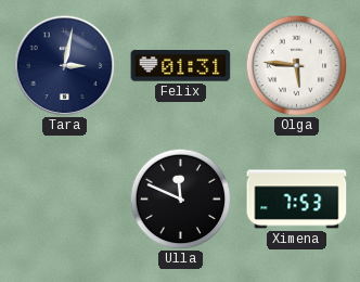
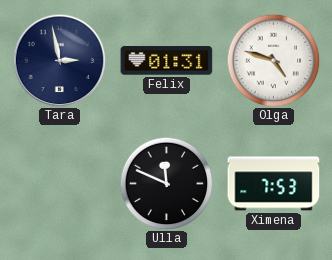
Tara: 3:02 -> 2:58 (59, 60)
Olga: 5:46 -> 4:48 (273, 60)
